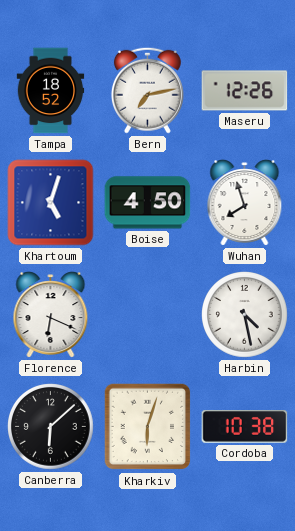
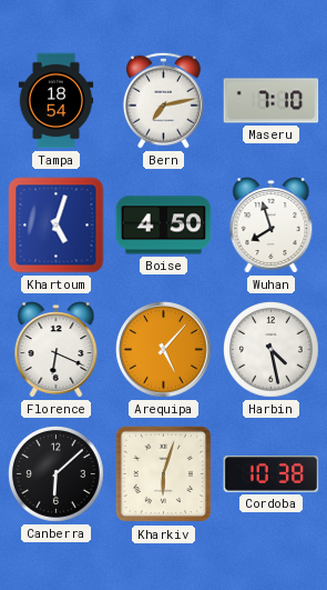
Tampa: 18:52 -> 18:54 (57, 101)
Maseru: 12:26 -> 7:10 (272, 101)
Arequipa: none -> 5:07 (164, 350)
